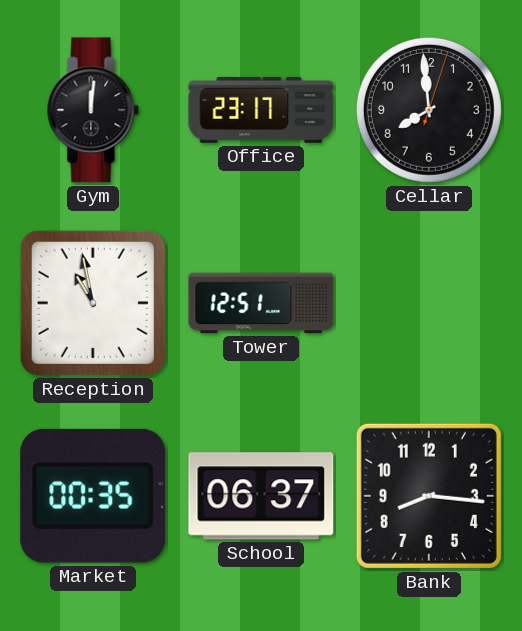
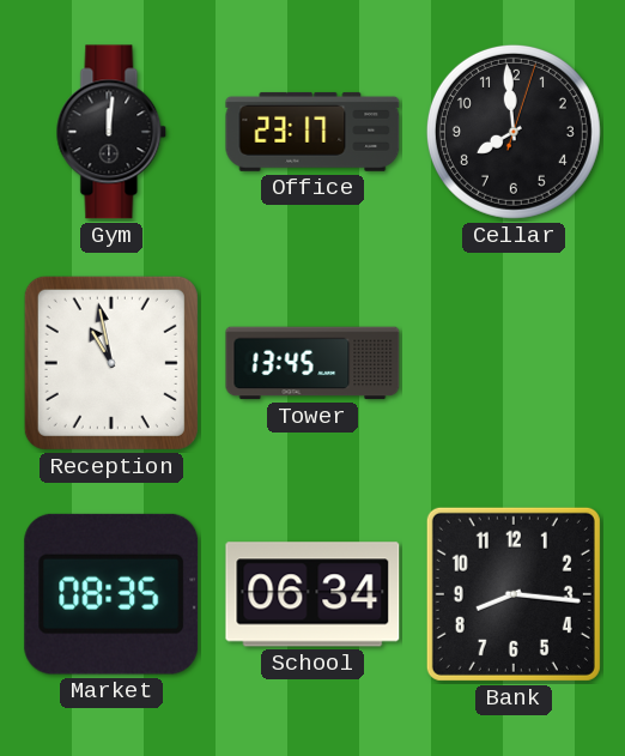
Tower: 12:51 -> 13:45 (313, 363)
Market: 00:35 -> 08:35 (111, 594)
School: 06:37 -> 06:34 (313, 594)
